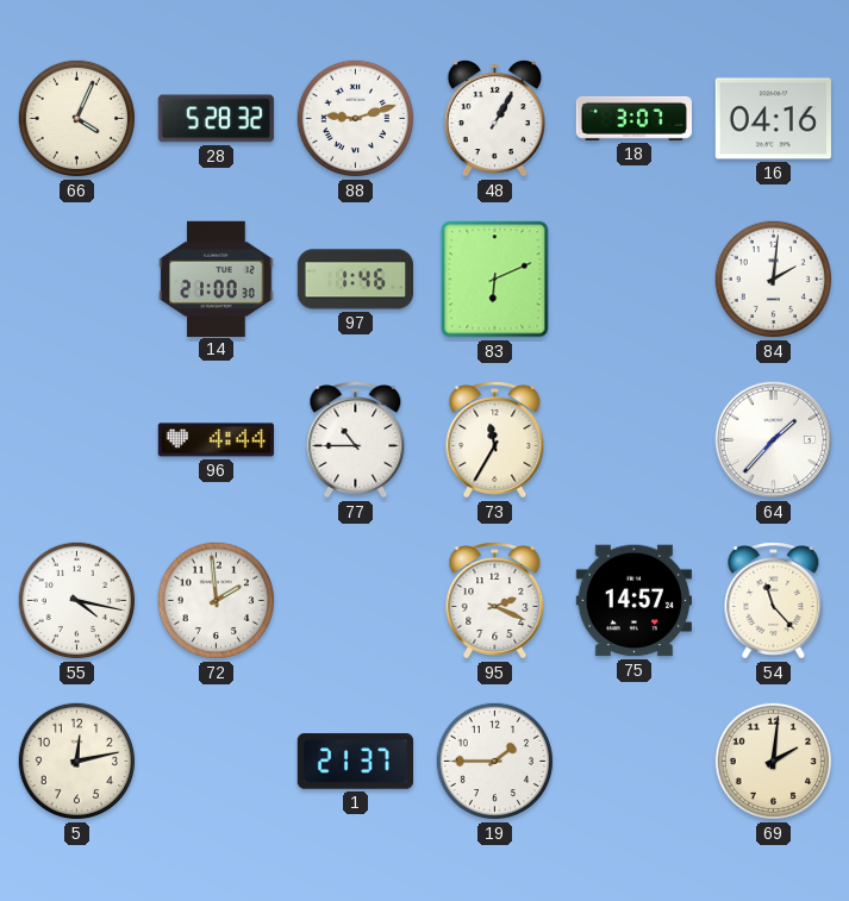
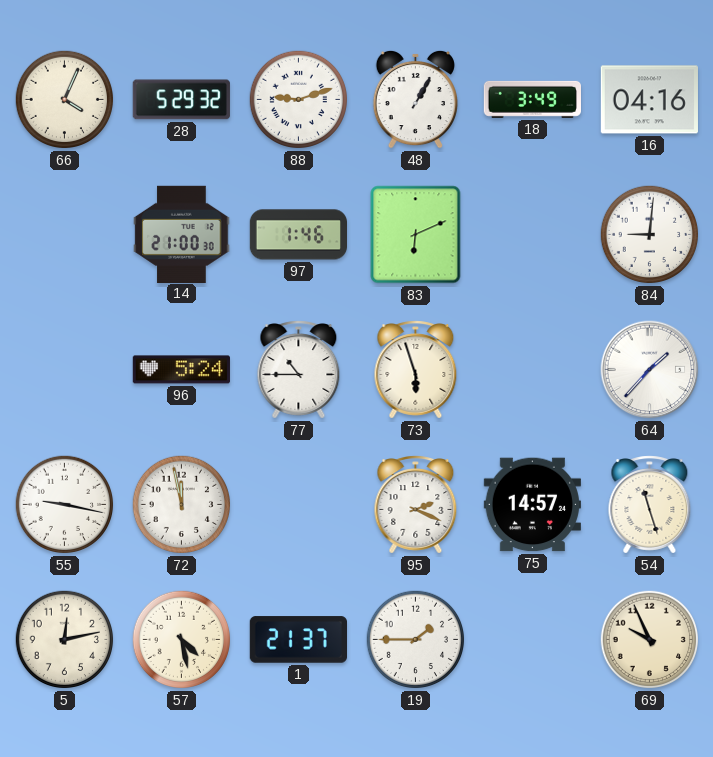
28: 5:28 -> 5:29 (181, 100)
18: 3:07 -> 3:49 (532, 99)
84: 2:01 -> 9:01 (650, 235)
96: 4:44 -> 5:24 (181, 370)
73: 11:35 -> 5:57 (416, 370)
55: 4:17 -> 9:17 (65, 505)
72: 1:59 -> 11:58 (182, 505)
54: 11:23 -> 11:27 (650, 505)
57: none -> 4:28 (182, 640)
69: 2:01 -> 9:56 (650, 640)
